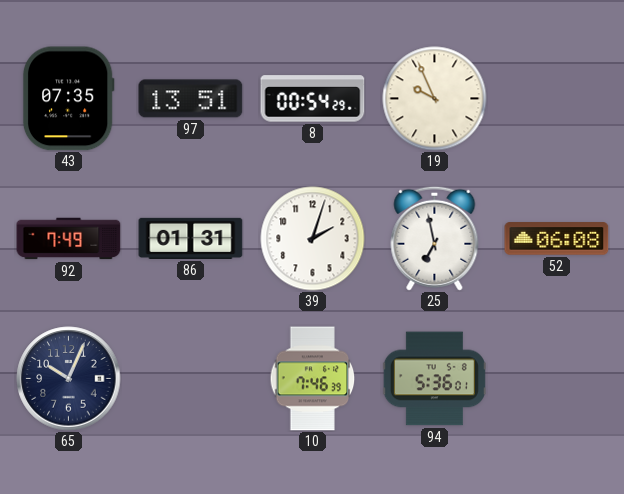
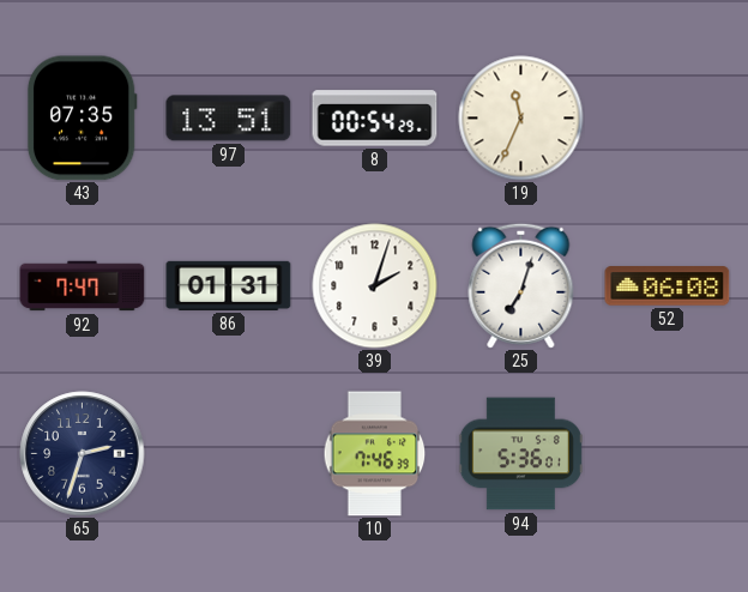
19: 9:56 -> 11:34 (521, 119)
92: 7:49 -> 7:47 (83, 286)
25: 6:58 -> 7:03 (521, 285)
65: 10:04 -> 2:33 (83, 454)
